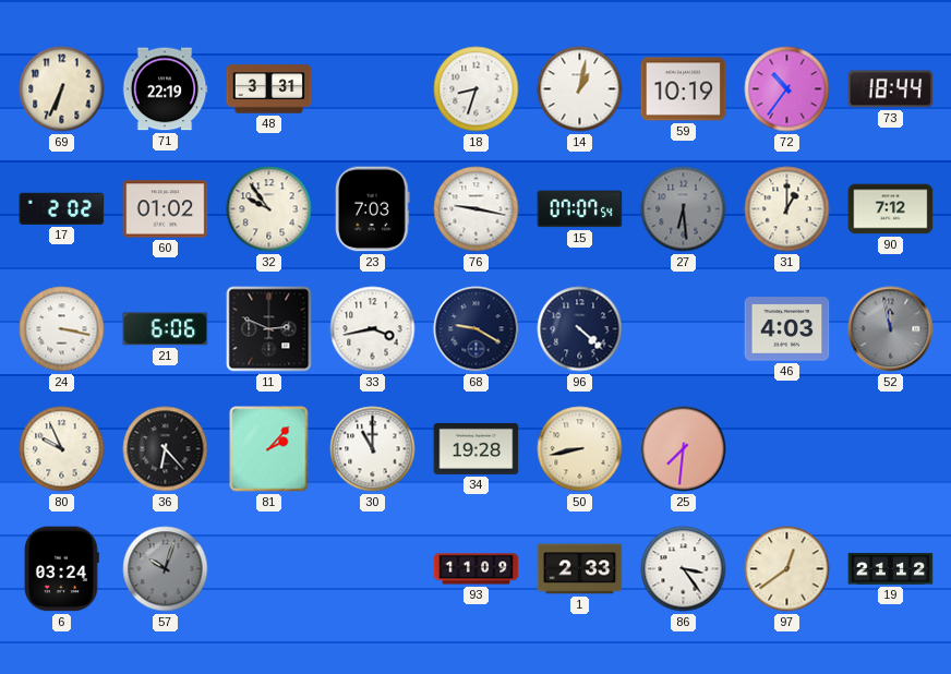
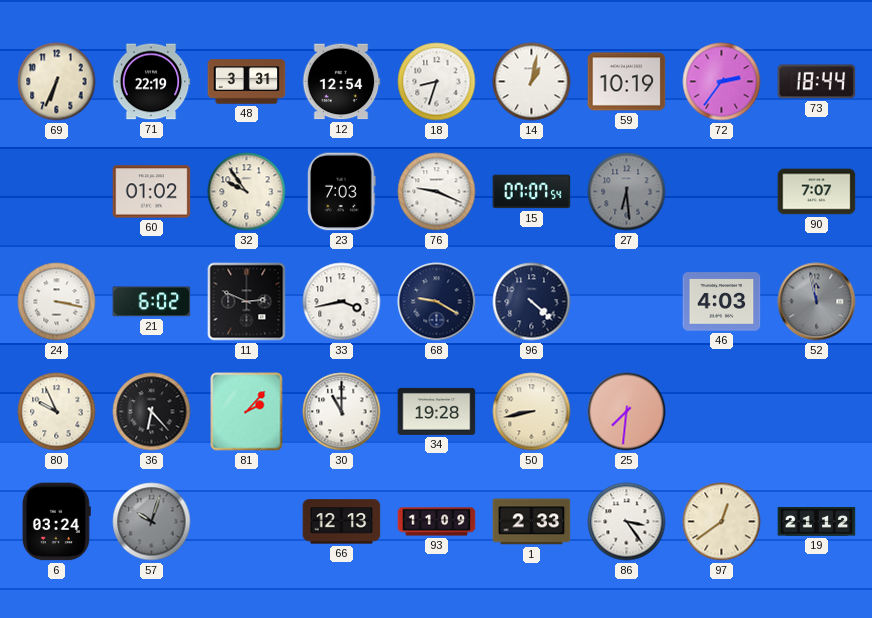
12: none -> 12:54 (341, 82)
72: 10:36 -> 2:36 (722, 82)
17: 2:02 -> none (62, 208)
76: 9:17 -> 9:19 (437, 192)
31: 1:00 -> none (787, 209)
90: 7:12 -> 7:07 (817, 192)
21: 6:06 -> 6:02 (152, 302)
66: none -> 12:13 (342, 522)
